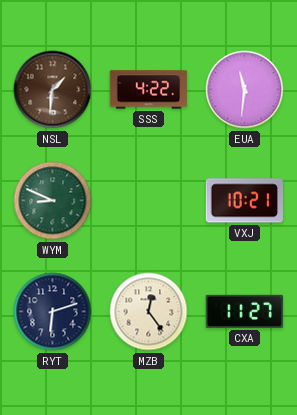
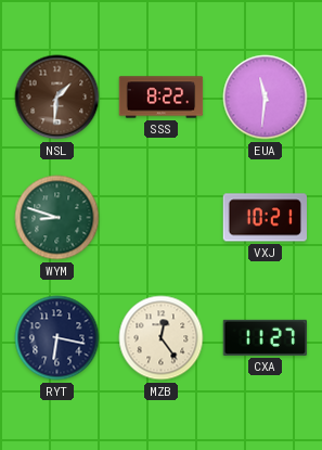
SSS: 4:22 -> 8:22 (162, 98)
WYM: 8:49 -> 8:48 (57, 218)
RYT: 6:12 -> 6:17 (57, 338)
